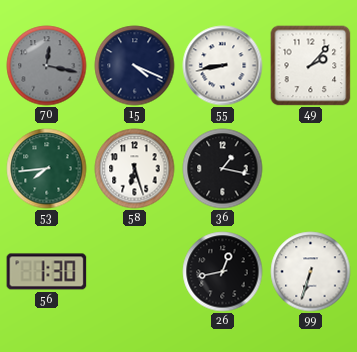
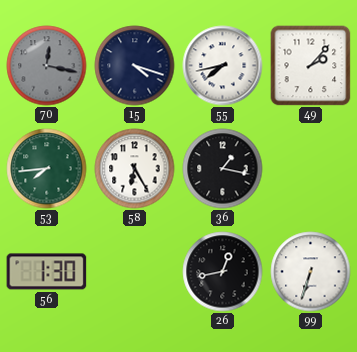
15: 4:19 -> 4:18 (135, 66)
55: 8:43 -> 7:43 (223, 66)
58: 6:27 -> 6:25 (135, 169)
